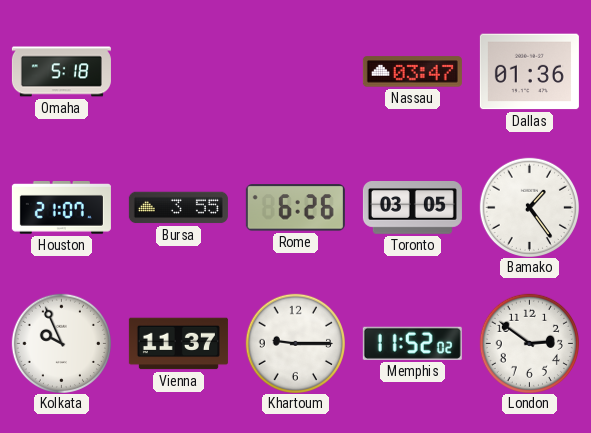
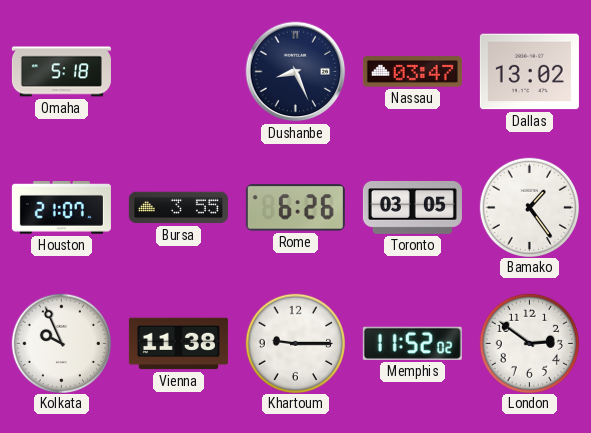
Dushanbe: none -> 8:26 (296, 72)
Dallas: 01:36 -> 13:02 (529, 72)
Vienna: 11:37 -> 11:38 (178, 344)
